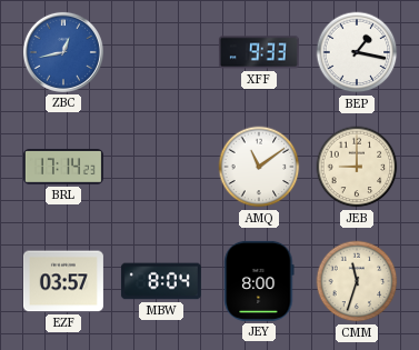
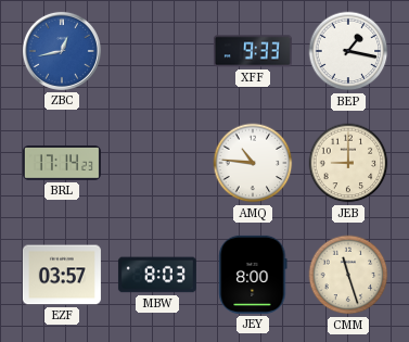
AMQ: 11:09 -> 10:46 (253, 163)
MBW: 8:04 -> 8:03 (157, 275)
CMM: 11:33 -> 11:27 (348, 275)
